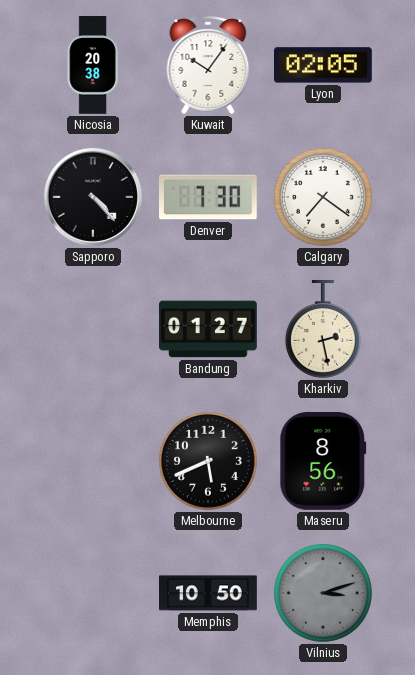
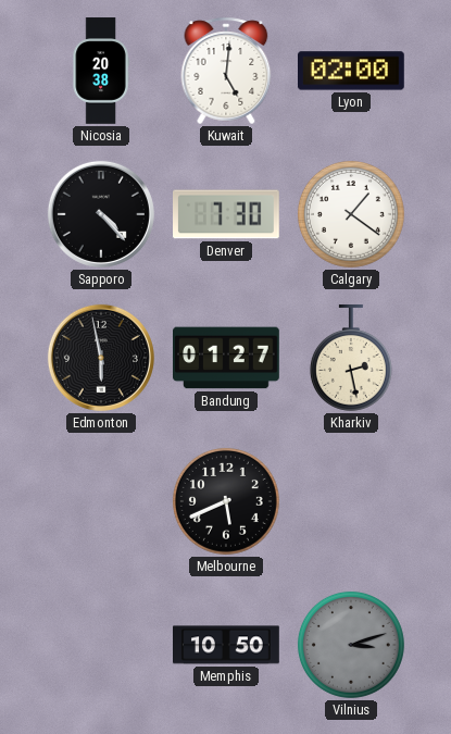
Kuwait: 10:06 -> 5:01 (226, 71)
Lyon: 02:05 -> 02:00 (352, 71)
Calgary: 7:21 -> 1:21 (351, 214)
Edmonton: none -> 5:58 (101, 358)
Maseru: 8:56 -> none (323, 462)
